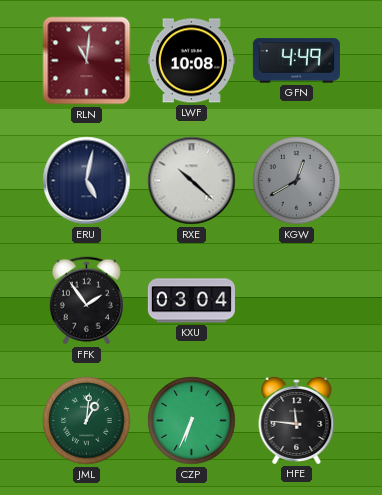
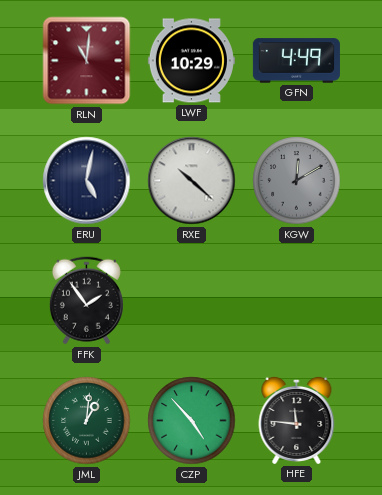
LWF: 10:08 -> 10:29 (191, 61)
KGW: 12:40 -> 12:10 (297, 181)
KXU: 03:04 -> none (191, 301)
CZP: 6:34 -> 4:53 (192, 421)
